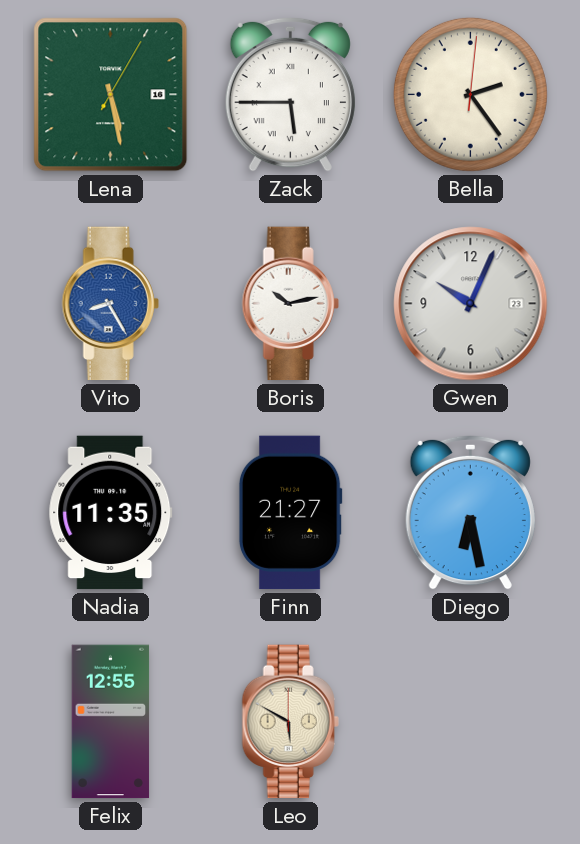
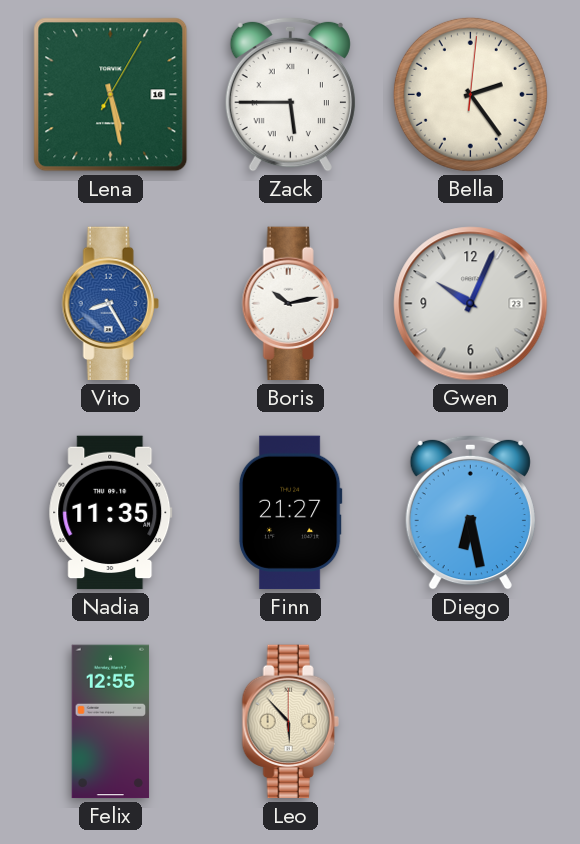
Leo: 5:50 -> 5:53 (290, 722)
